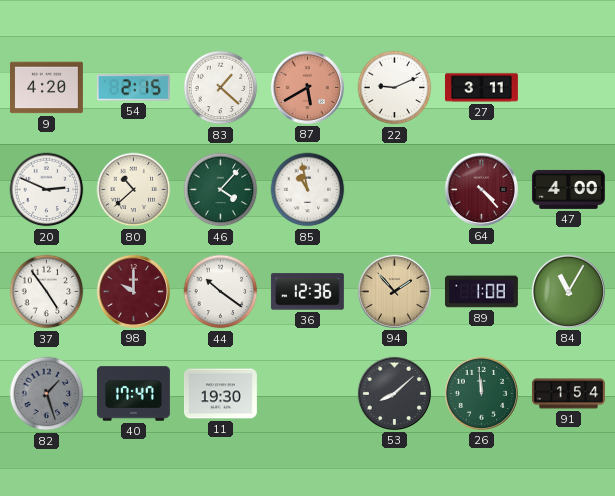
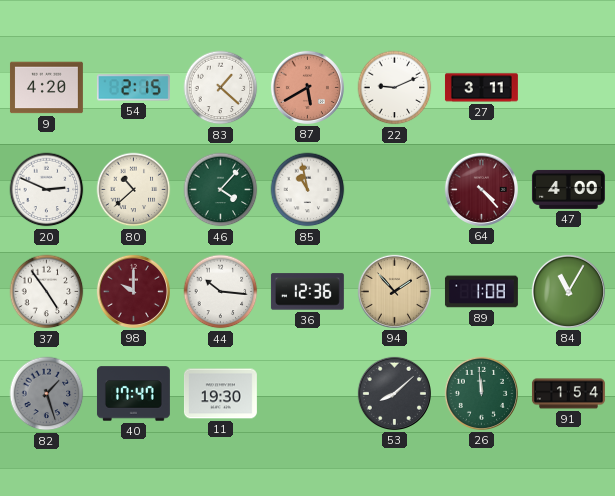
44: 10:21 -> 10:16 (221, 292)
